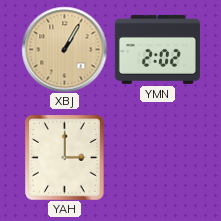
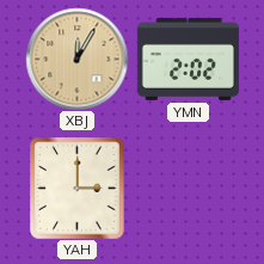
XBJ: 1:05 -> 12:05 (76, 59)
